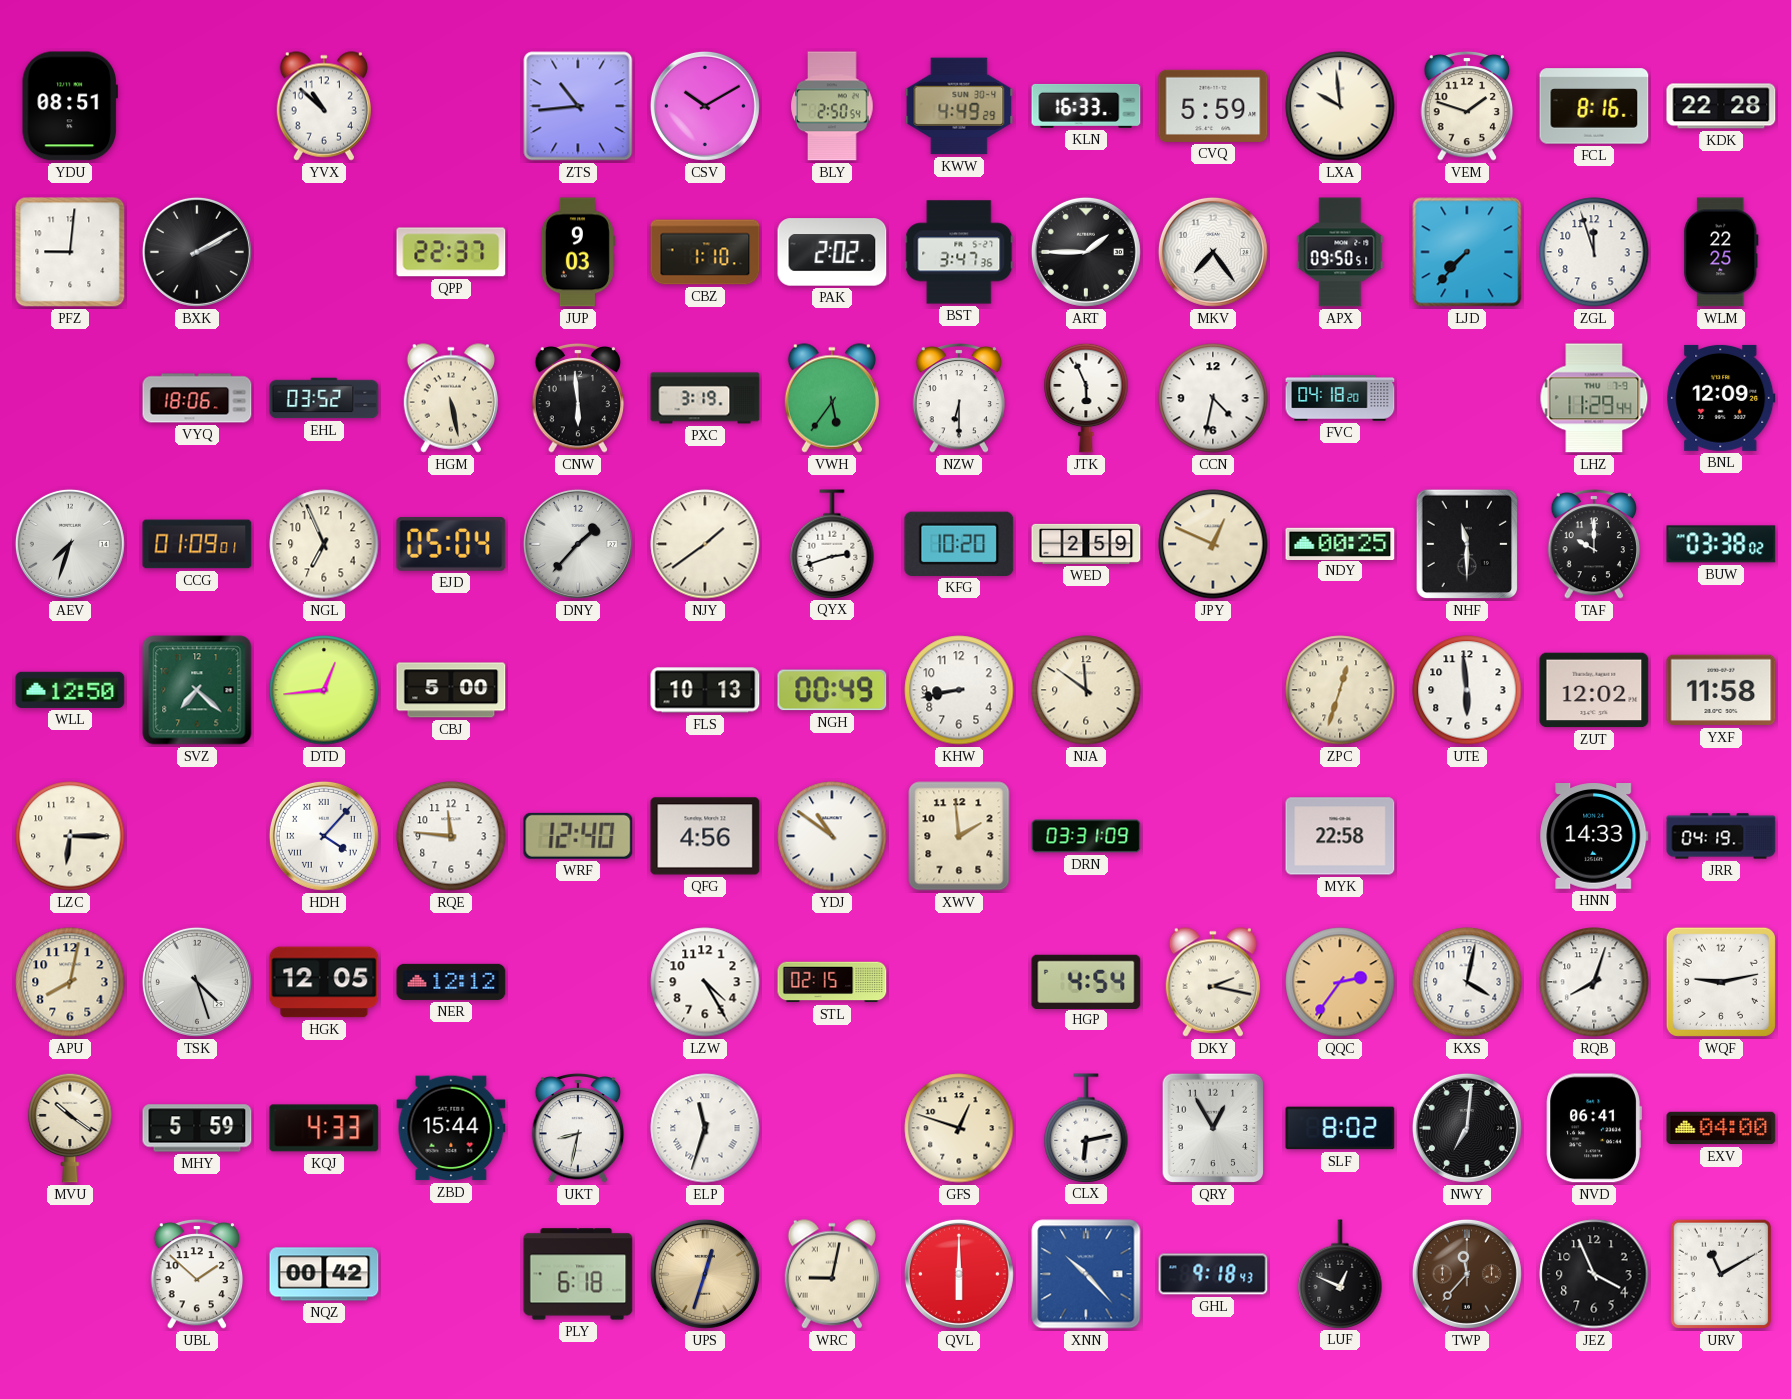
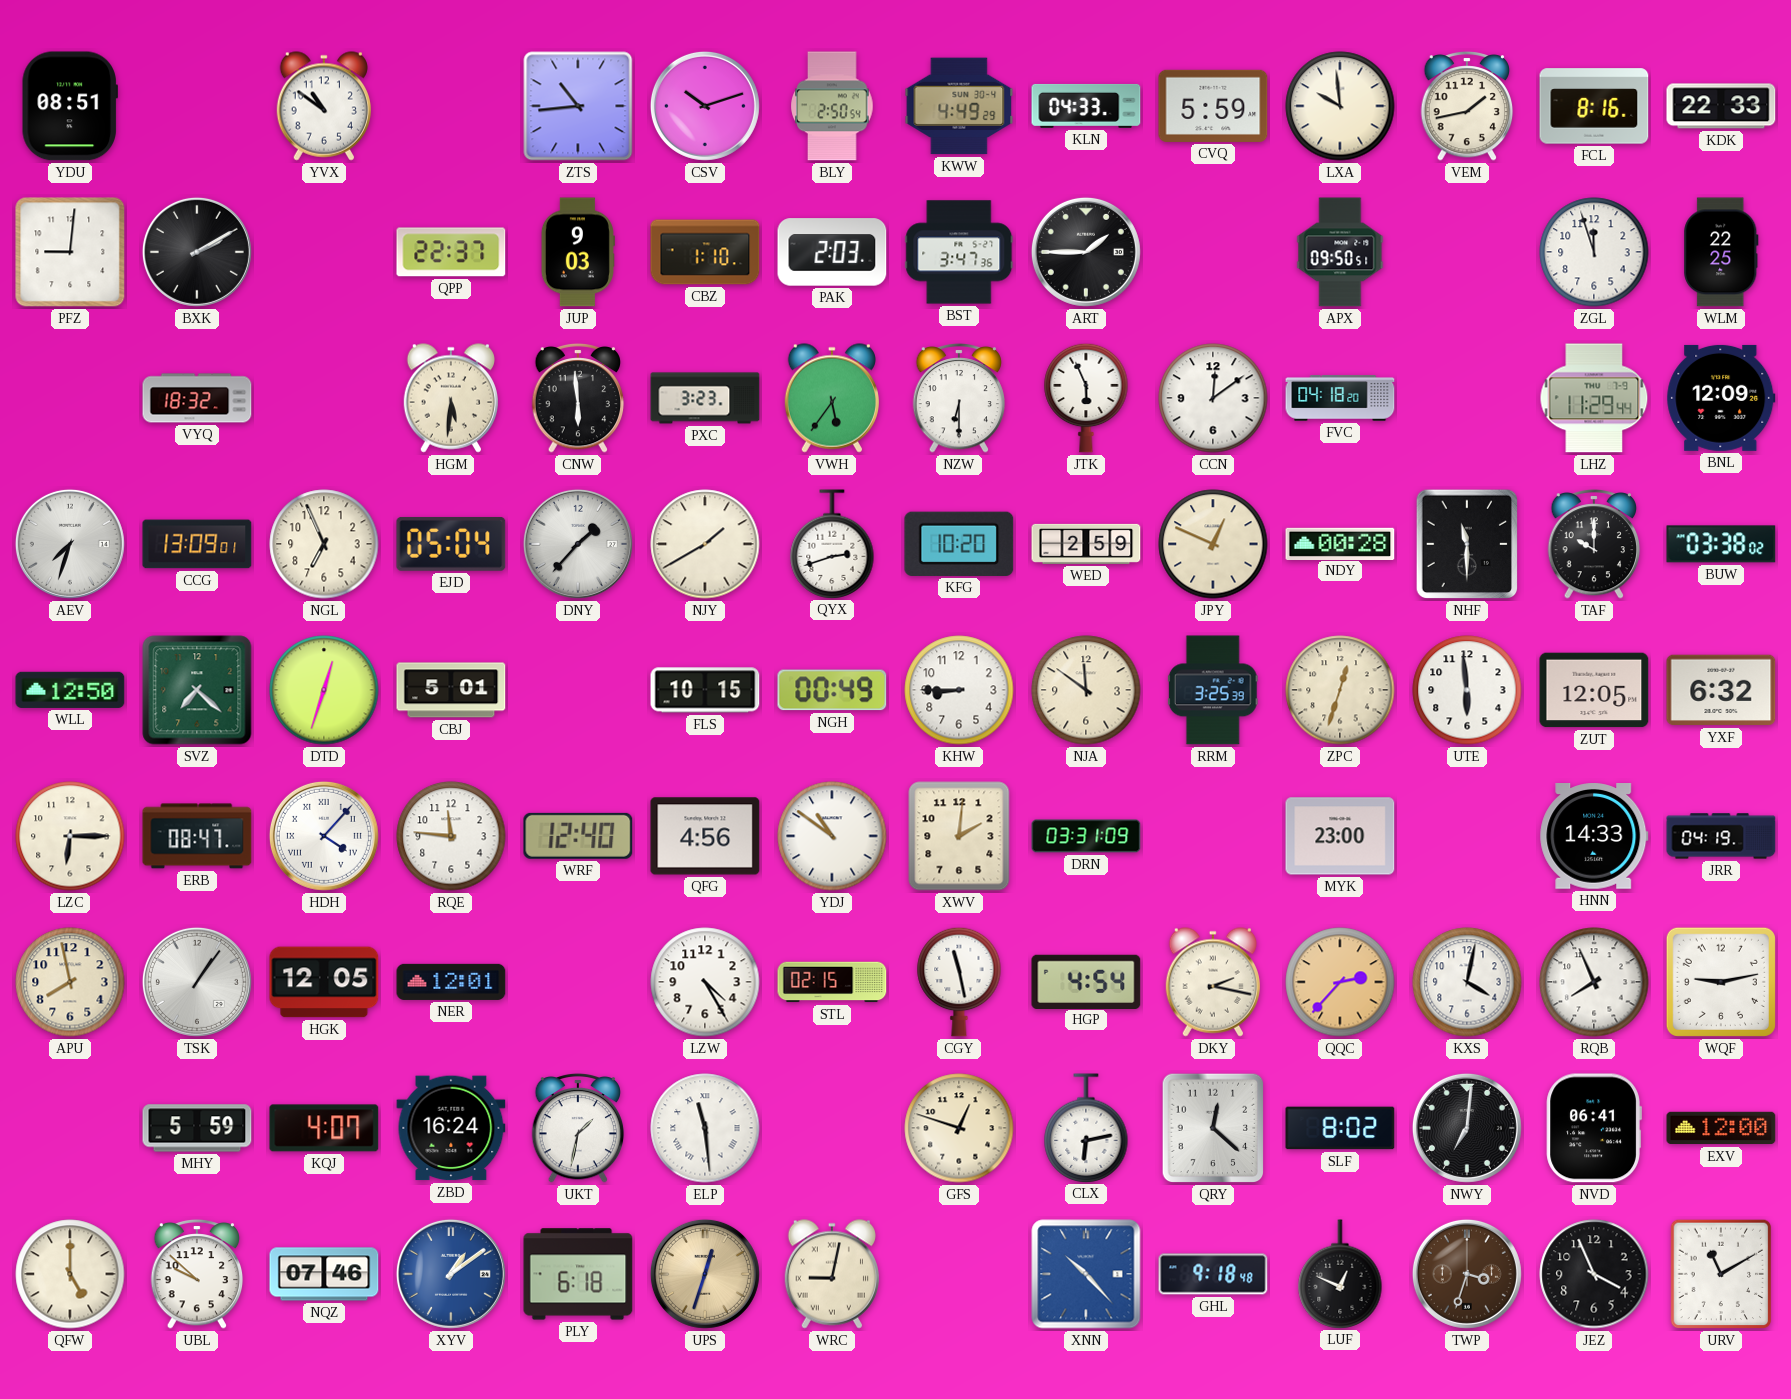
YVX: 10:52 -> 10:51 (323, 106)
CSV: 10:10 -> 10:12 (705, 106)
KLN: 16:33 -> 04:33 (1086, 106)
VEM: 1:48 -> 1:43 (1467, 106)
KDK: 22:28 -> 22:33 (1721, 106)
PAK: 2:02 -> 2:03 (832, 252)
MKV: 7:24 -> none (1213, 252)
LJD: 7:37 -> none (1467, 252)
VYQ: 18:06 -> 18:32 (197, 398)
EHL: 03:52 -> none (324, 398)
HGM: 5:28 -> 5:31 (450, 398)
PXC: 3:19 -> 3:23 (705, 398)
CCN: 4:32 -> 12:09 (1213, 398)
CCG: 01:09 -> 13:09 (197, 544)
NJY: 1:39 -> 1:40 (705, 544)
NDY: 00:25 -> 00:28 (1340, 543)
DTD: 12:44 -> 12:33 (324, 690)
CBJ: 5:00 -> 5:01 (451, 690)
FLS: 10:13 -> 10:15 (705, 690)
KHW: 8:43 -> 8:45 (959, 690)
RRM: none -> 3:25 (1213, 690)
ZUT: 12:02 -> 12:05 (1594, 690)
YXF: 11:58 -> 6:32 (1721, 690)
ERB: none -> 08:47 (197, 836)
XWV: 1:59 -> 2:01 (959, 836)
MYK: 22:58 -> 23:00 (1340, 836)
APU: 8:02 -> 7:58 (70, 982)
TSK: 4:27 -> 1:06 (197, 982)
NER: 12:12 -> 12:01 (451, 982)
CGY: none -> 11:28 (959, 982)
QQC: 2:36 -> 2:37 (1340, 982)
RQB: 8:03 -> 7:56 (1594, 982)
MVU: 10:21 -> none (70, 1128)
KQJ: 4:33 -> 4:07 (324, 1128)
ZBD: 15:44 -> 16:24 (451, 1128)
UKT: 8:32 -> 1:32 (578, 1128)
ELP: 11:33 -> 11:29 (705, 1128)
QRY: 12:55 -> 12:22 (1213, 1128)
EXV: 04:00 -> 12:00 (1721, 1128)
QFW: none -> 5:00 (70, 1274)
UBL: 1:52 -> 9:52 (197, 1274)
NQZ: 00:42 -> 07:46 (324, 1274)
XYV: none -> 1:09 (451, 1274)
QVL: 6:00 -> none (959, 1274)
GHL: 9:18:43 -> 9:18:48 (1213, 1274)
TWP: 11:37 -> 3:33 (1467, 1274)
